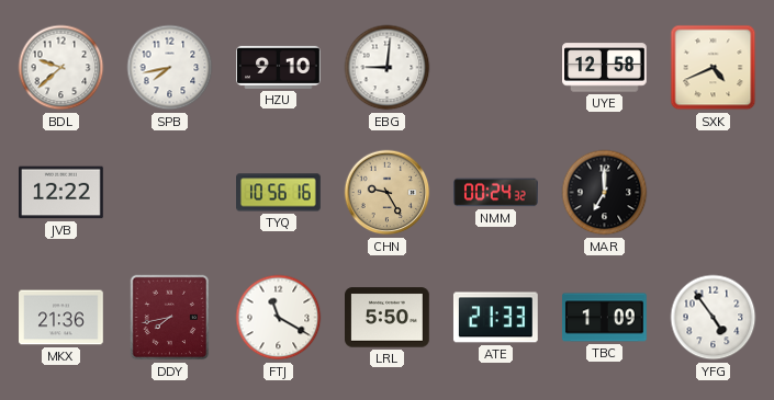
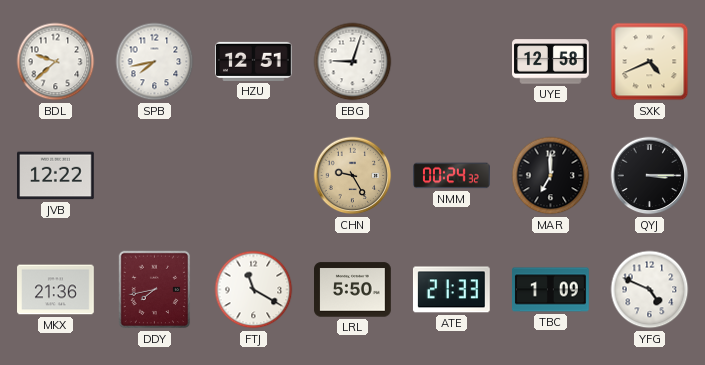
HZU: 9:10 -> 12:51 (254, 61)
EBG: 9:01 -> 9:03 (353, 62)
TYQ: 10:56 -> none (279, 193)
QYJ: none -> 3:15 (650, 176)
YFG: 4:54 -> 4:49 (650, 290)
